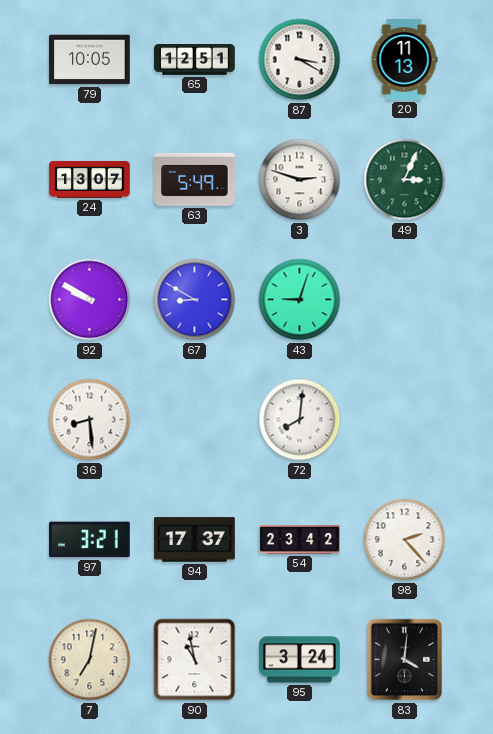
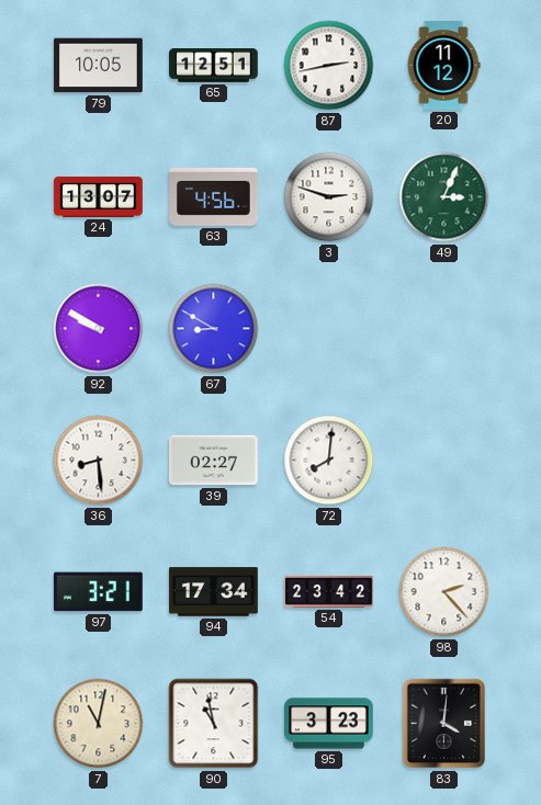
87: 3:20 -> 2:43 (329, 66)
20: 11:13 -> 11:12 (443, 66)
63: 5:49 -> 4:56 (214, 196)
43: 9:03 -> none (300, 300)
39: none -> 02:27 (214, 461)
94: 17:37 -> 17:34 (214, 592)
7: 7:02 -> 11:02 (99, 724)
95: 3:24 -> 3:23 (329, 724)
